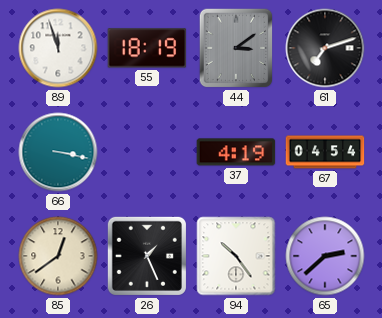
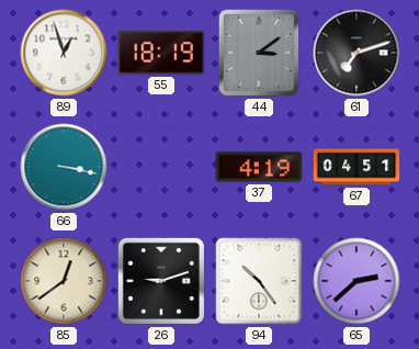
89: 11:57 -> 12:57 (64, 53)
67: 04:54 -> 04:51 (356, 167)
26: 1:26 -> 9:12 (161, 281)
